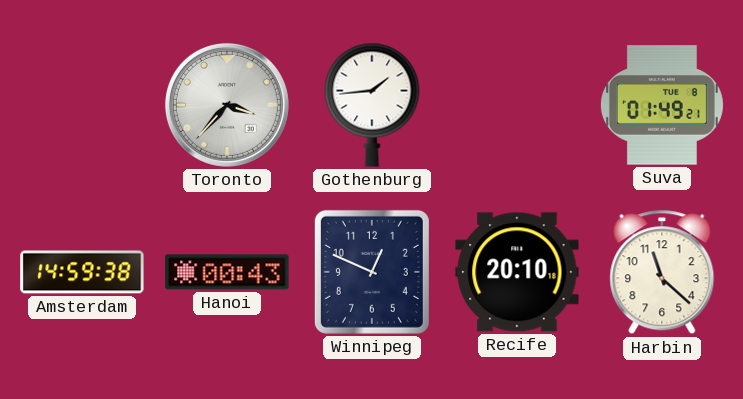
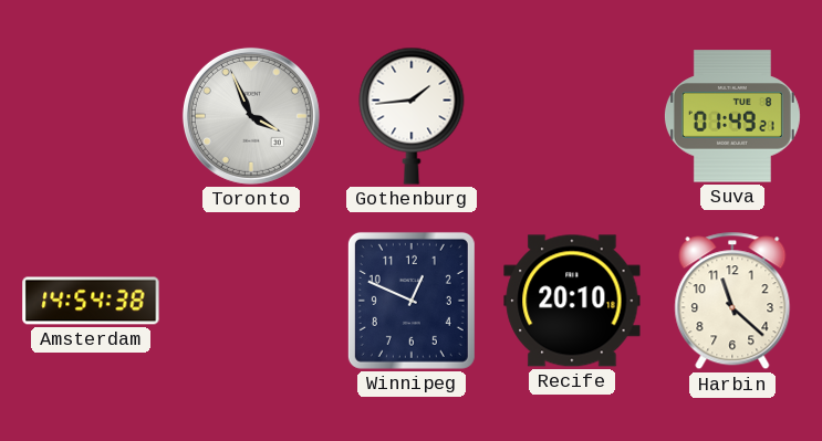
Toronto: 3:37 -> 3:56 (251, 116)
Amsterdam: 14:59 -> 14:54 (91, 301)
Hanoi: 00:43 -> none (227, 272)
